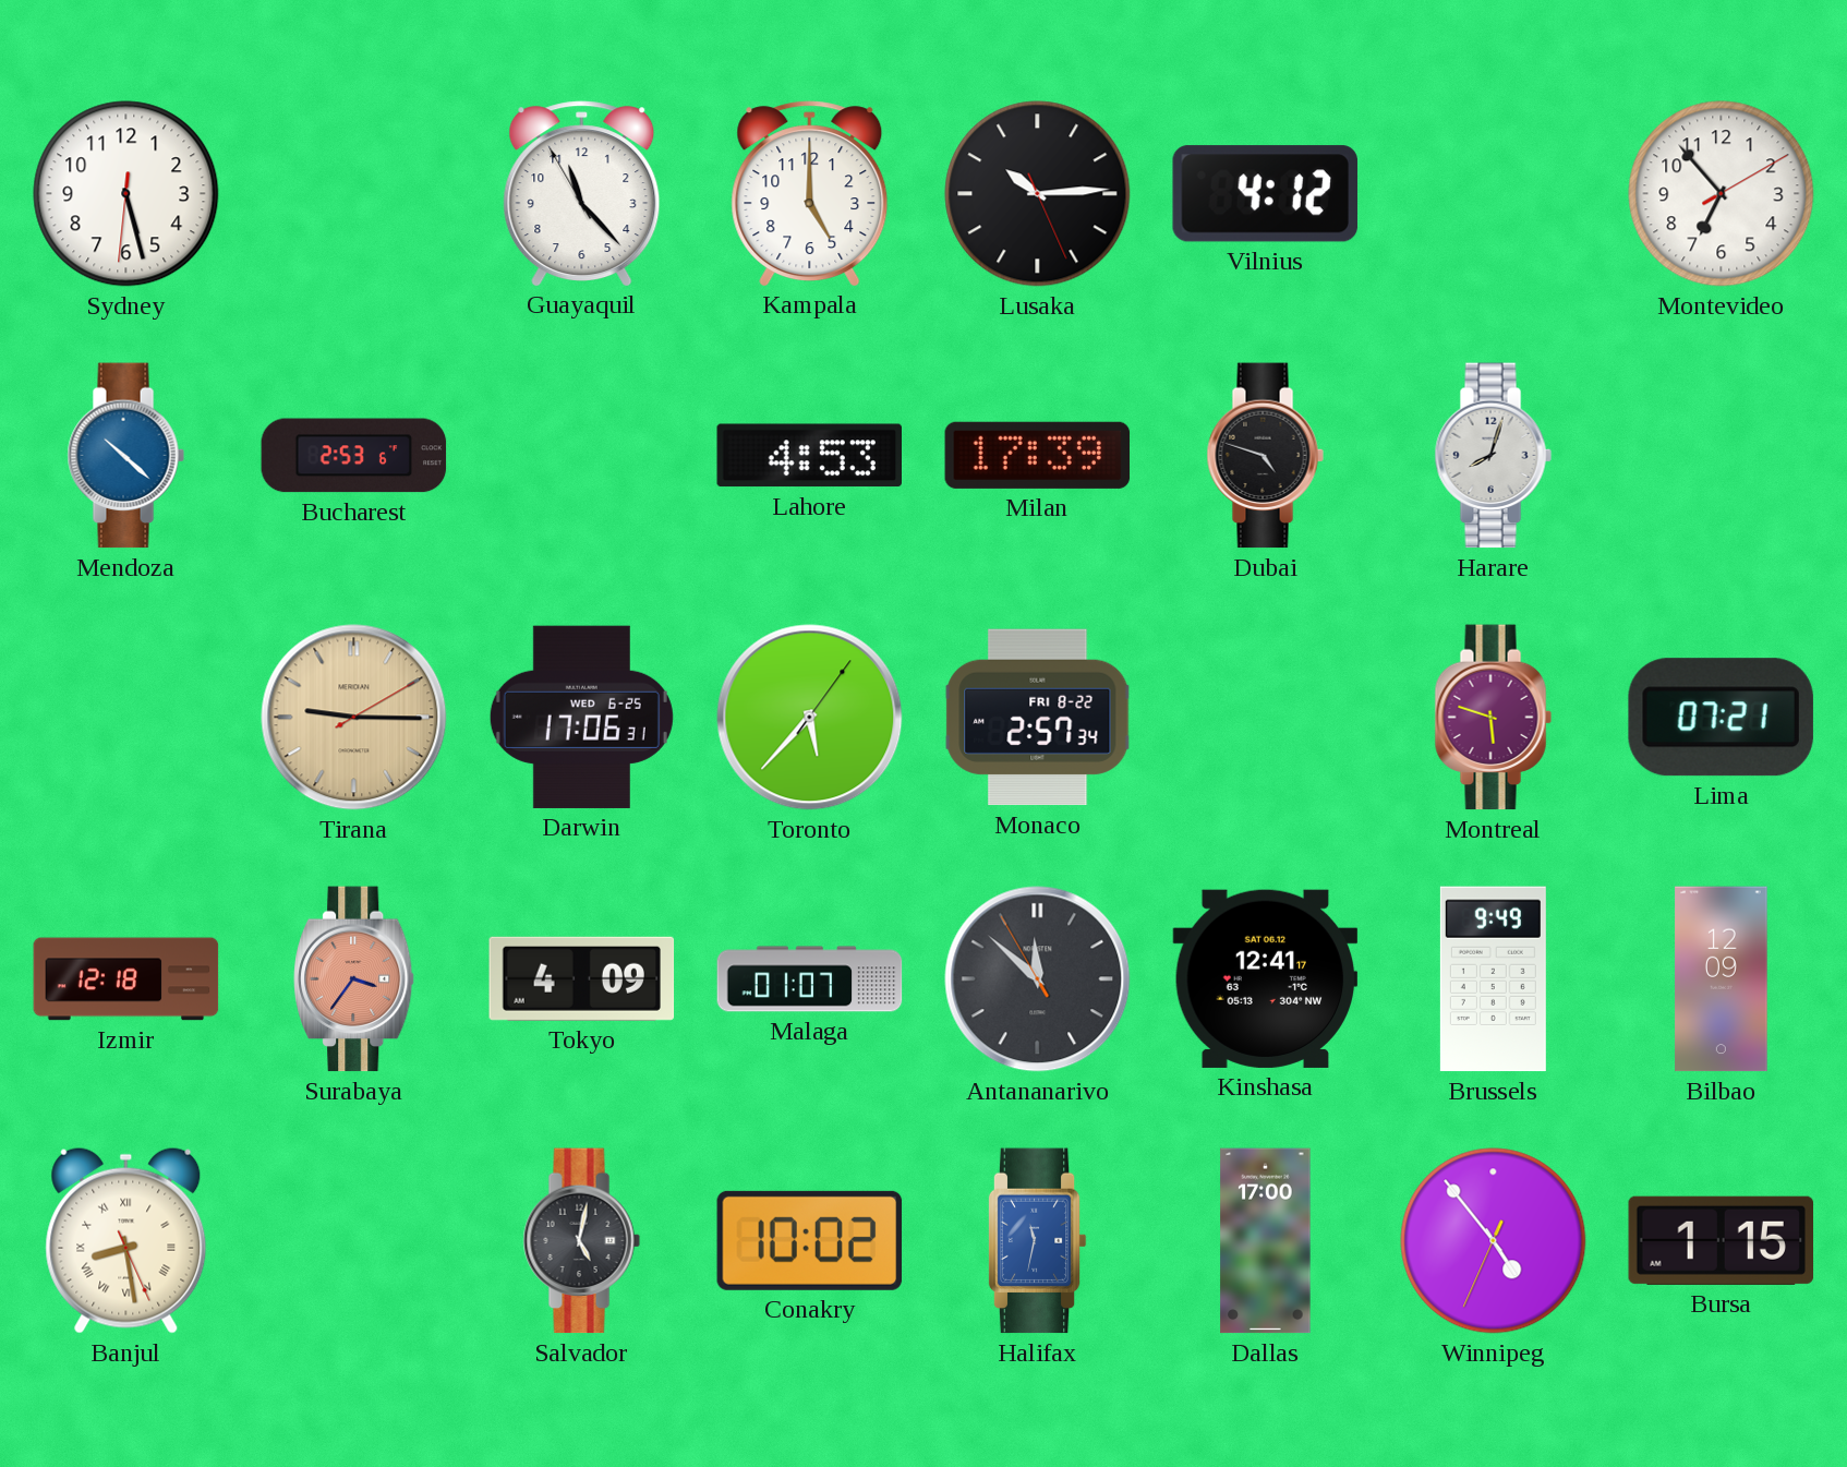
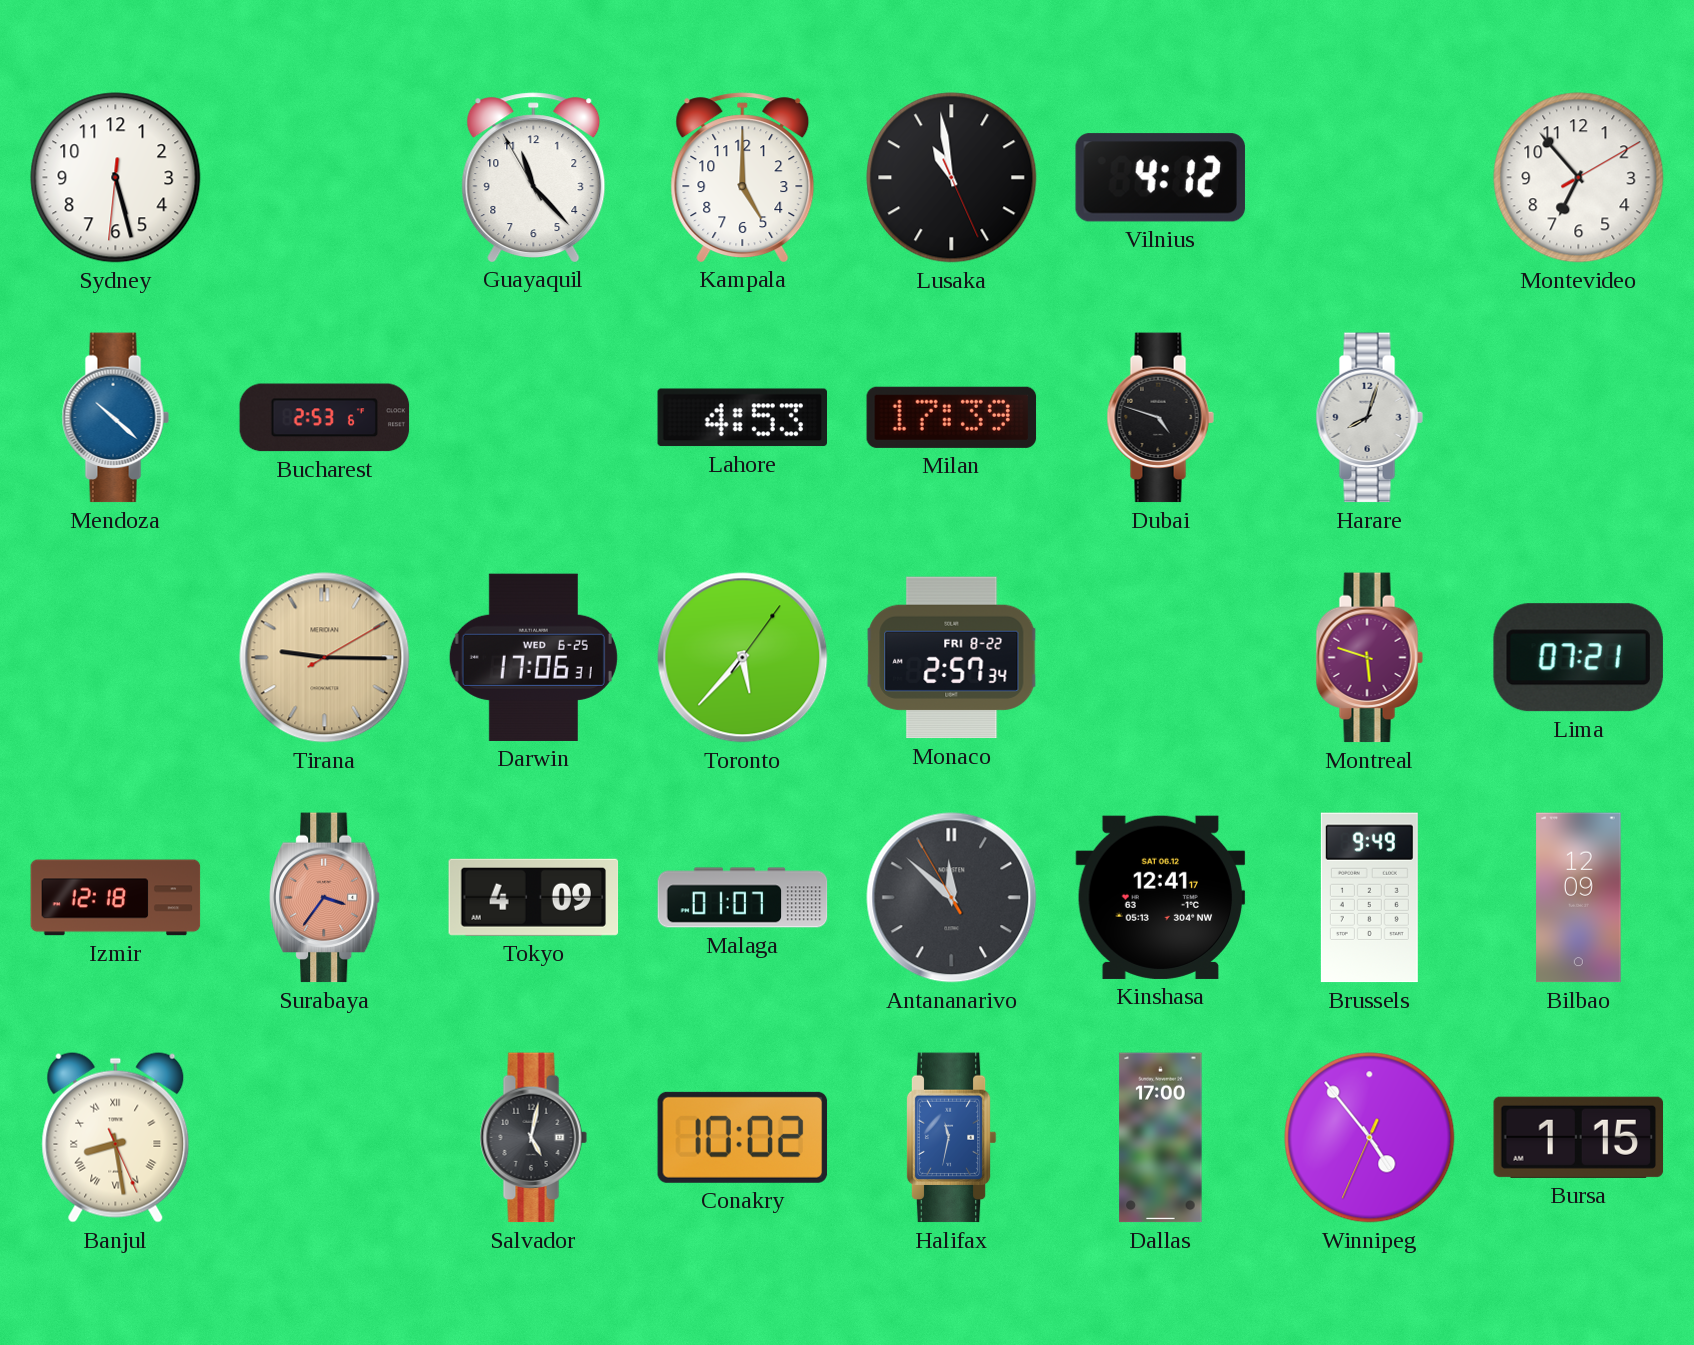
Lusaka: 10:14 -> 10:58 (952, 178)
